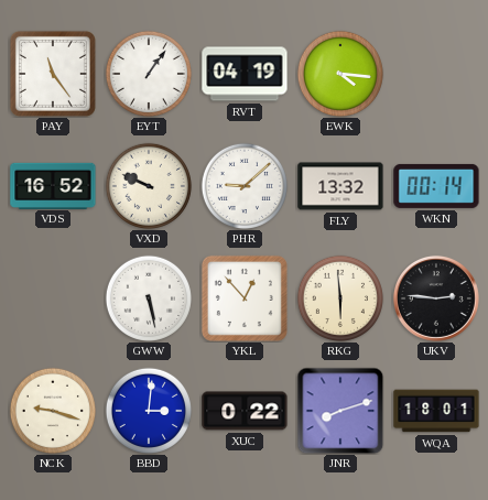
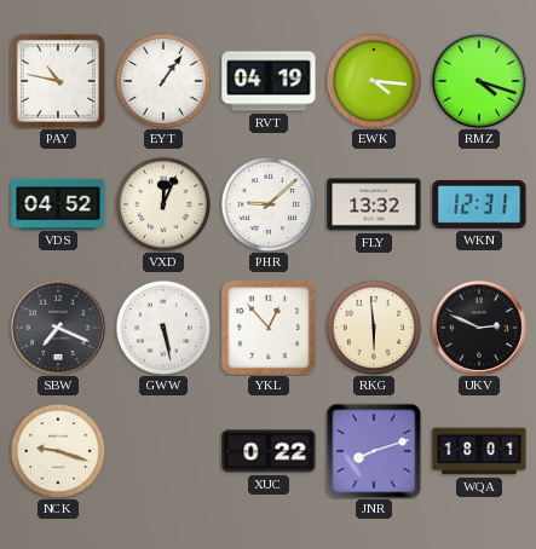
PAY: 11:24 -> 10:47 (58, 81)
RMZ: none -> 4:18 (479, 81)
VDS: 16:52 -> 04:52 (58, 203)
VXD: 9:49 -> 12:04 (163, 204)
WKN: 00:14 -> 12:31 (479, 204)
SBW: none -> 7:19 (58, 328)
UKV: 2:46 -> 2:49 (479, 328)
BBD: 3:01 -> none (149, 411)
